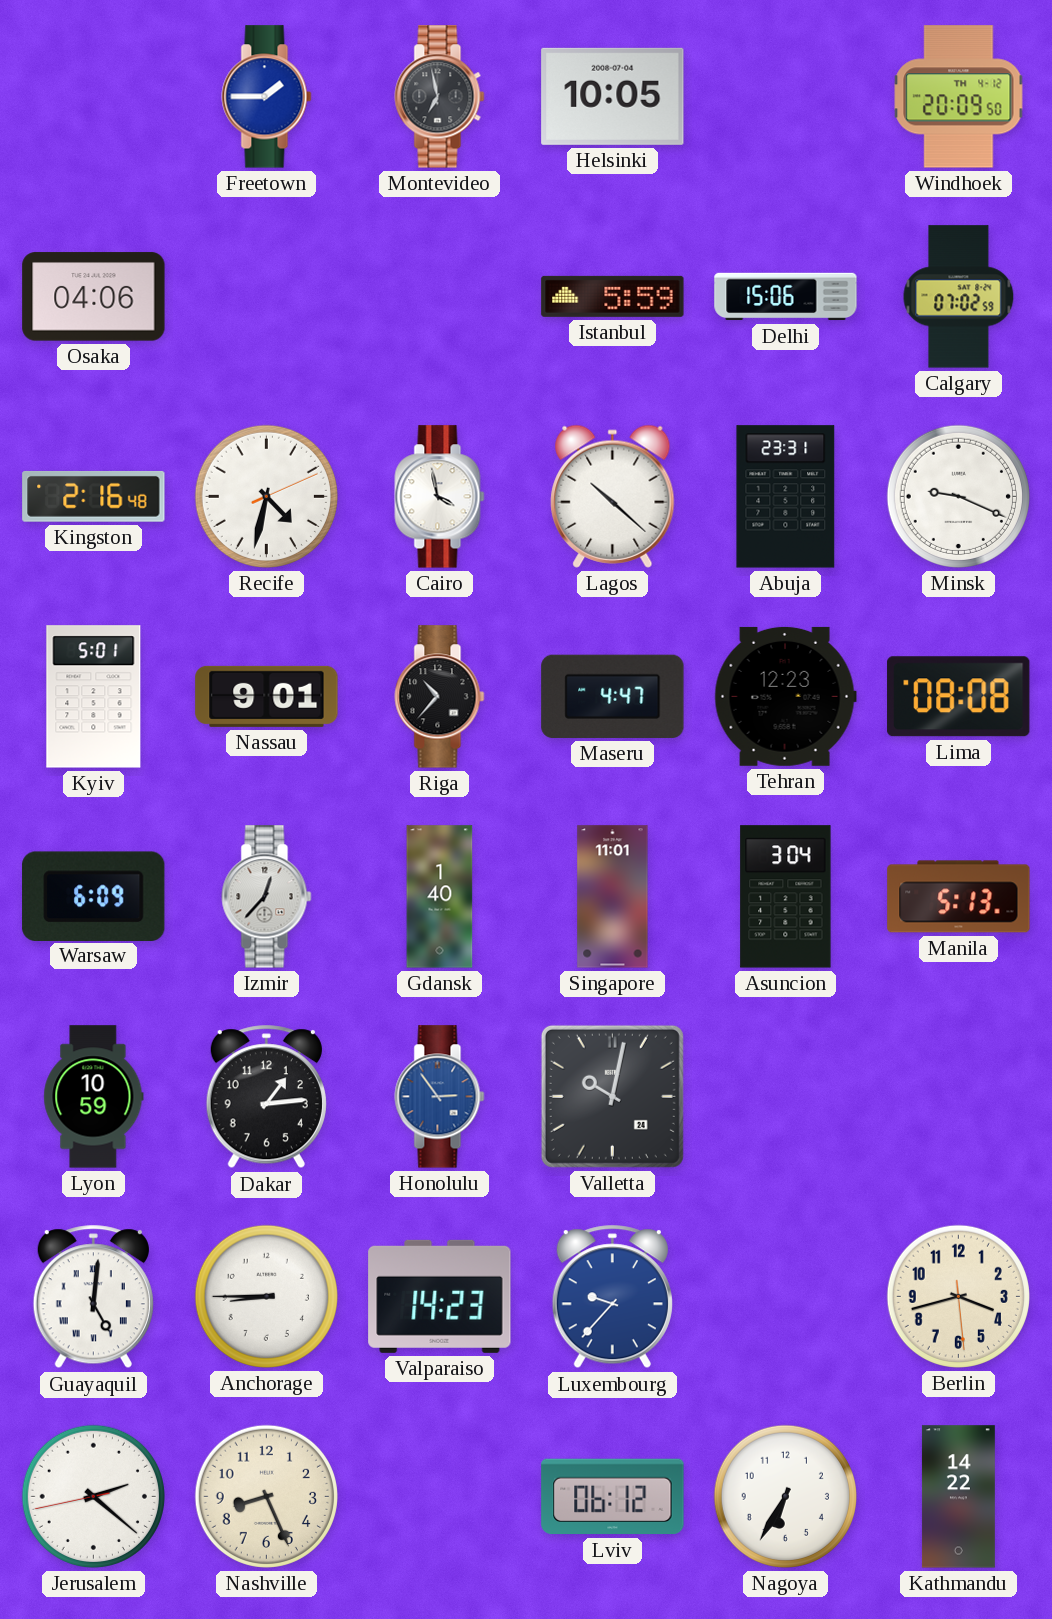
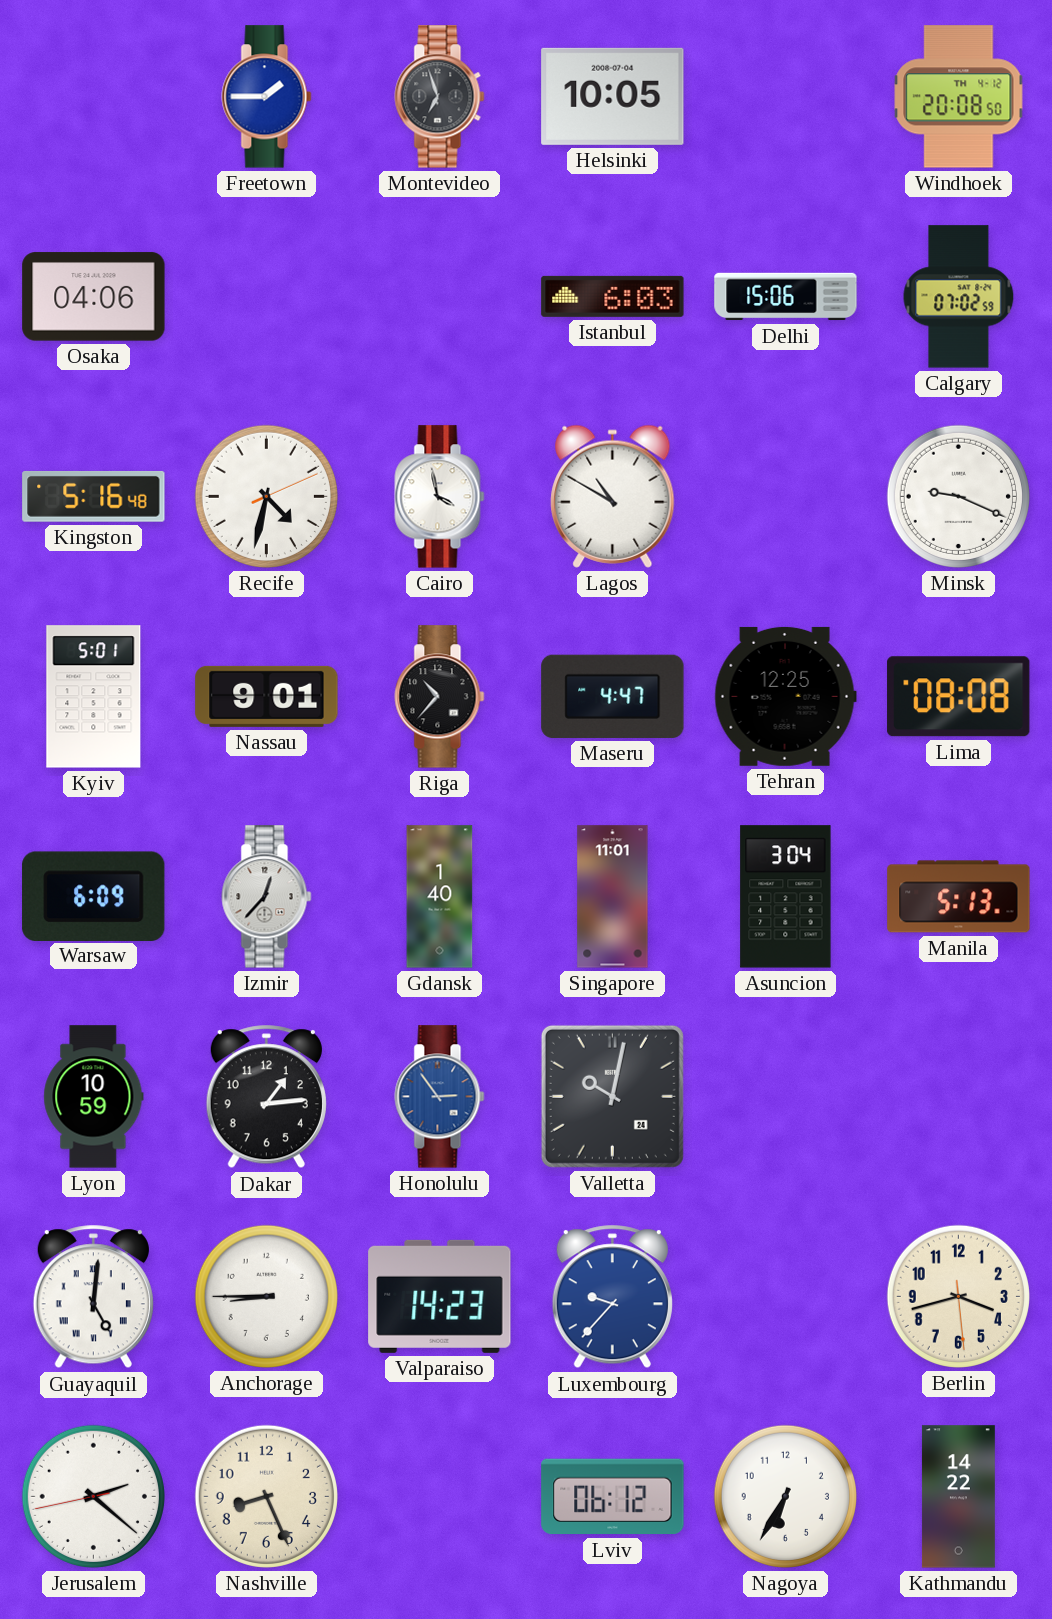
Montevideo: 6:58 -> 6:57 (440, 97)
Windhoek: 20:09 -> 20:08 (959, 97)
Istanbul: 5:59 -> 6:03 (613, 296)
Kingston: 2:16 -> 5:16 (94, 496)
Lagos: 10:22 -> 10:50 (613, 496)
Abuja: 23:31 -> none (786, 497)
Tehran: 12:23 -> 12:25 (785, 696)
